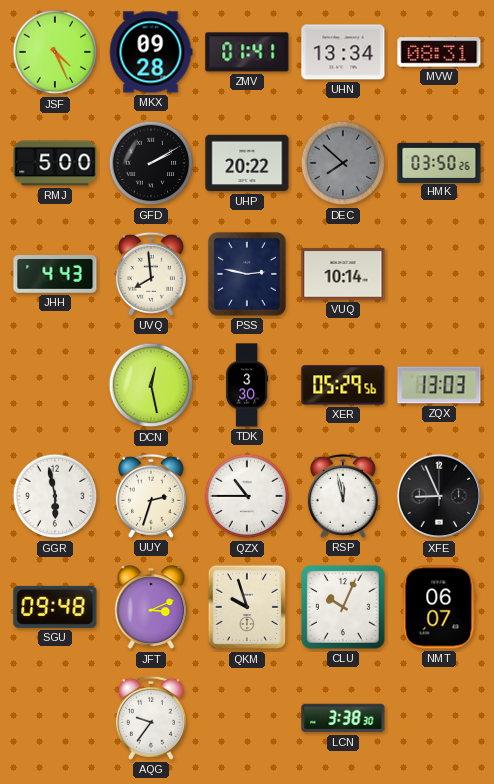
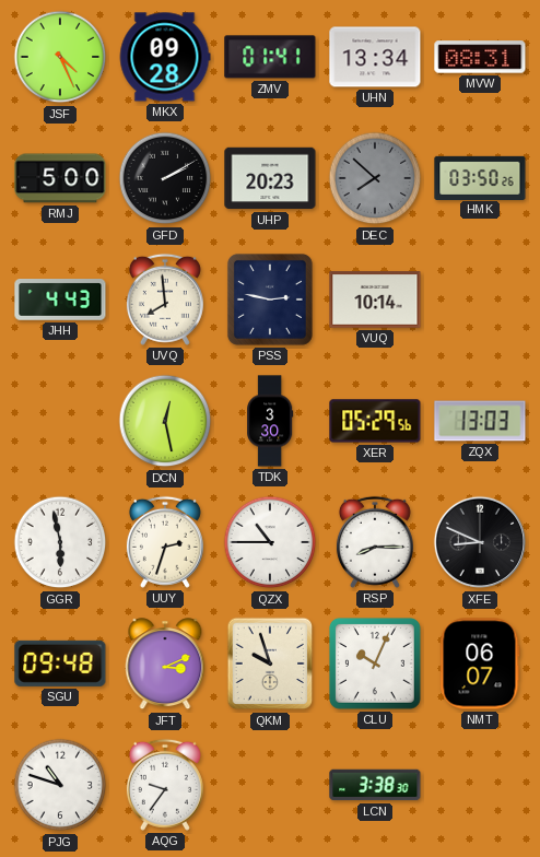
UHP: 20:22 -> 20:23 (270, 178)
RSP: 11:58 -> 8:15 (375, 542)
XFE: 8:56 -> 8:49 (480, 542)
PJG: none -> 10:48 (60, 785)
